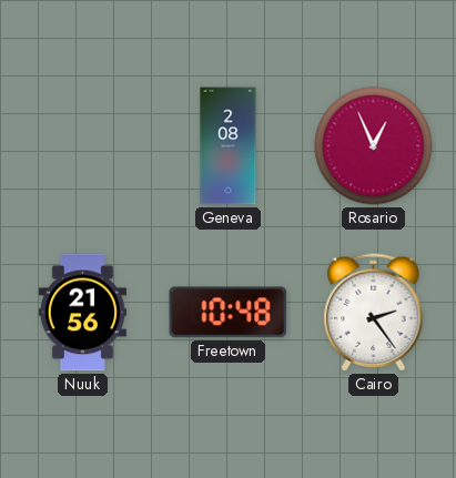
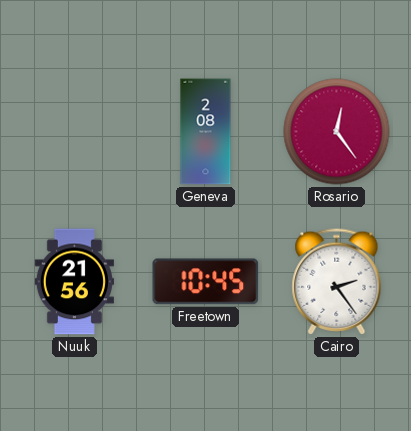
Rosario: 12:56 -> 12:24 (337, 132)
Freetown: 10:48 -> 10:45 (206, 282)
